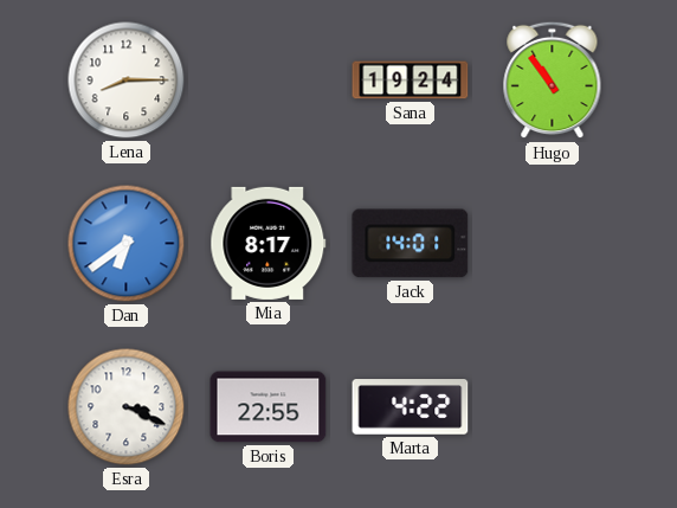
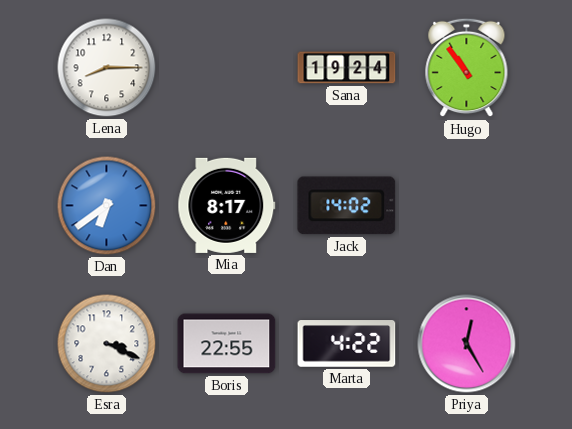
Jack: 14:01 -> 14:02 (347, 206)
Priya: none -> 12:25 (467, 344)
